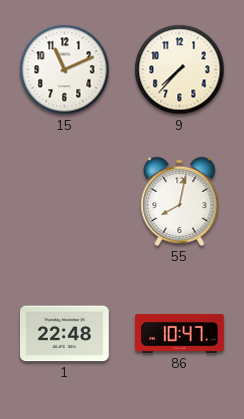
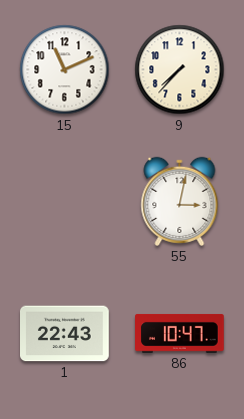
55: 8:02 -> 3:02 (180, 201)
1: 22:48 -> 22:43 (65, 334)
